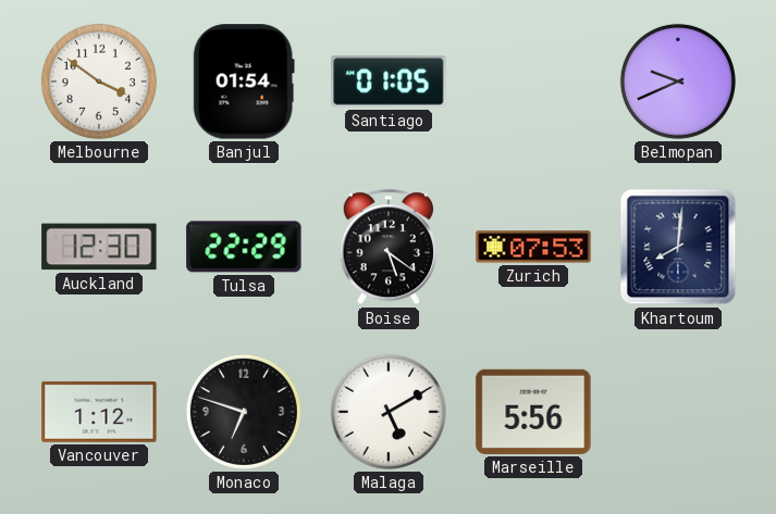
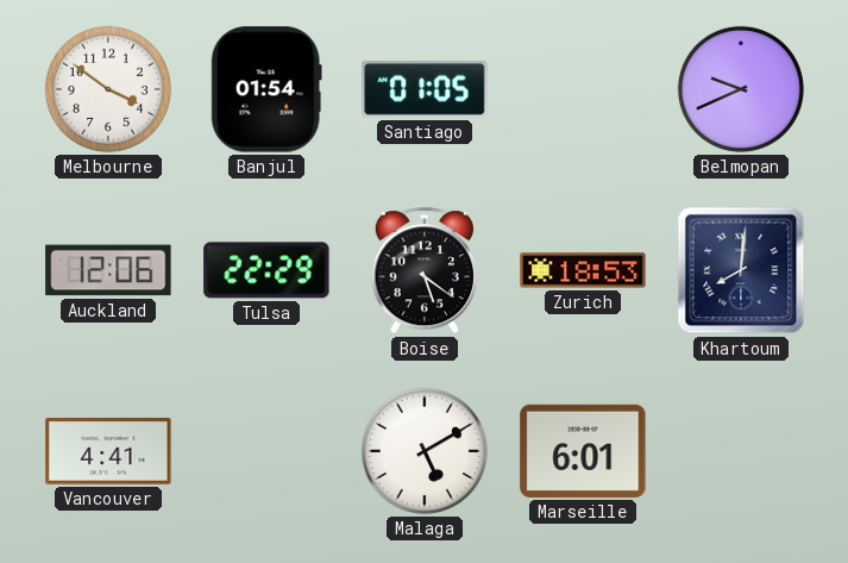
Auckland: 12:30 -> 12:06 (108, 270)
Zurich: 07:53 -> 18:53 (583, 270)
Vancouver: 1:12 -> 4:41 (108, 451)
Monaco: 6:48 -> none (244, 412)
Marseille: 5:56 -> 6:01 (583, 451)
